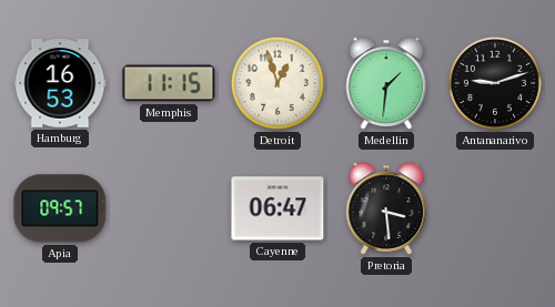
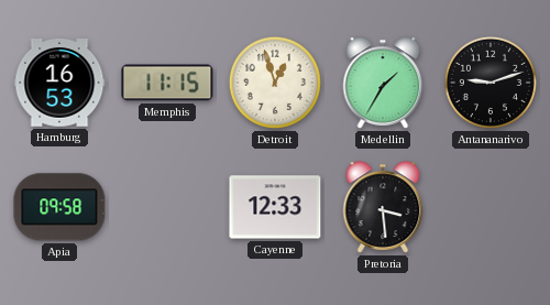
Medellin: 1:31 -> 1:35 (383, 83)
Apia: 09:57 -> 09:58 (59, 207)
Cayenne: 06:47 -> 12:33 (275, 207)
